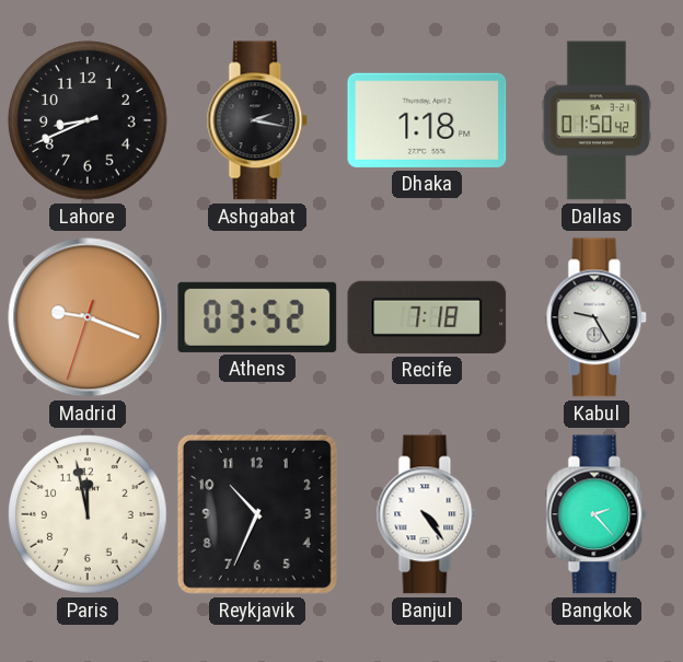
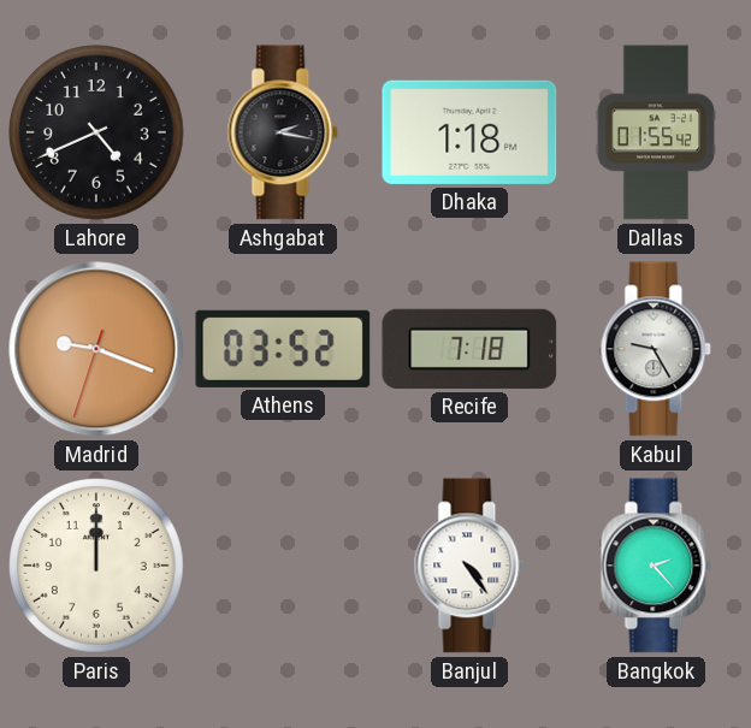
Lahore: 8:41 -> 4:41 (97, 134)
Dallas: 01:50 -> 01:55 (655, 132)
Paris: 11:58 -> 12:00 (97, 567)
Reykjavik: 10:34 -> none (257, 514)
